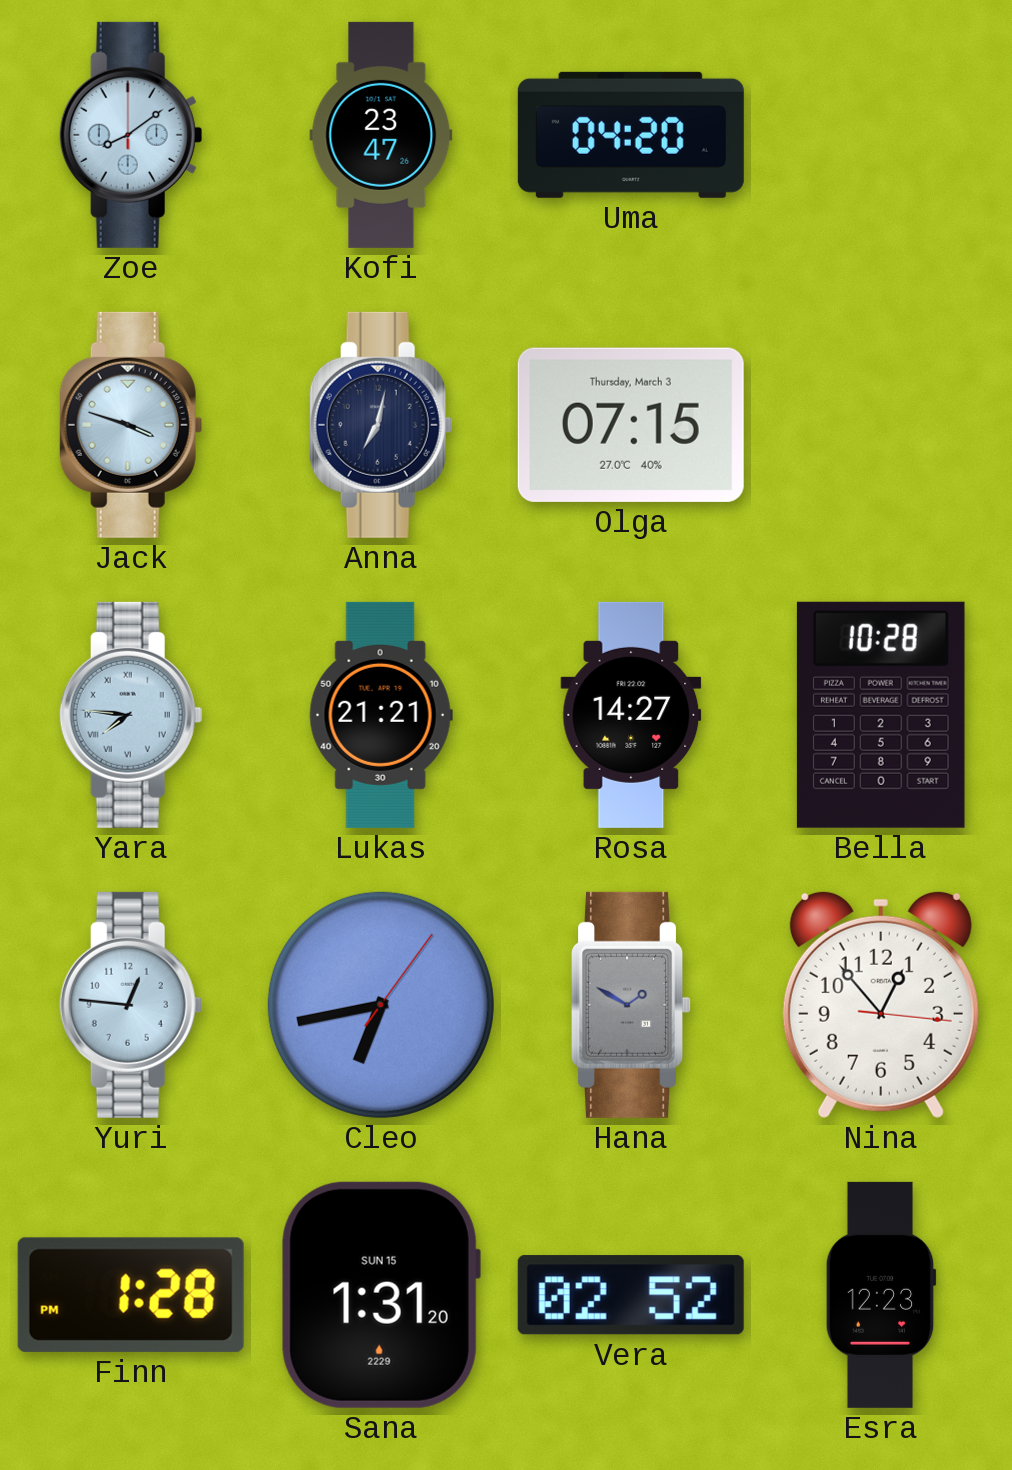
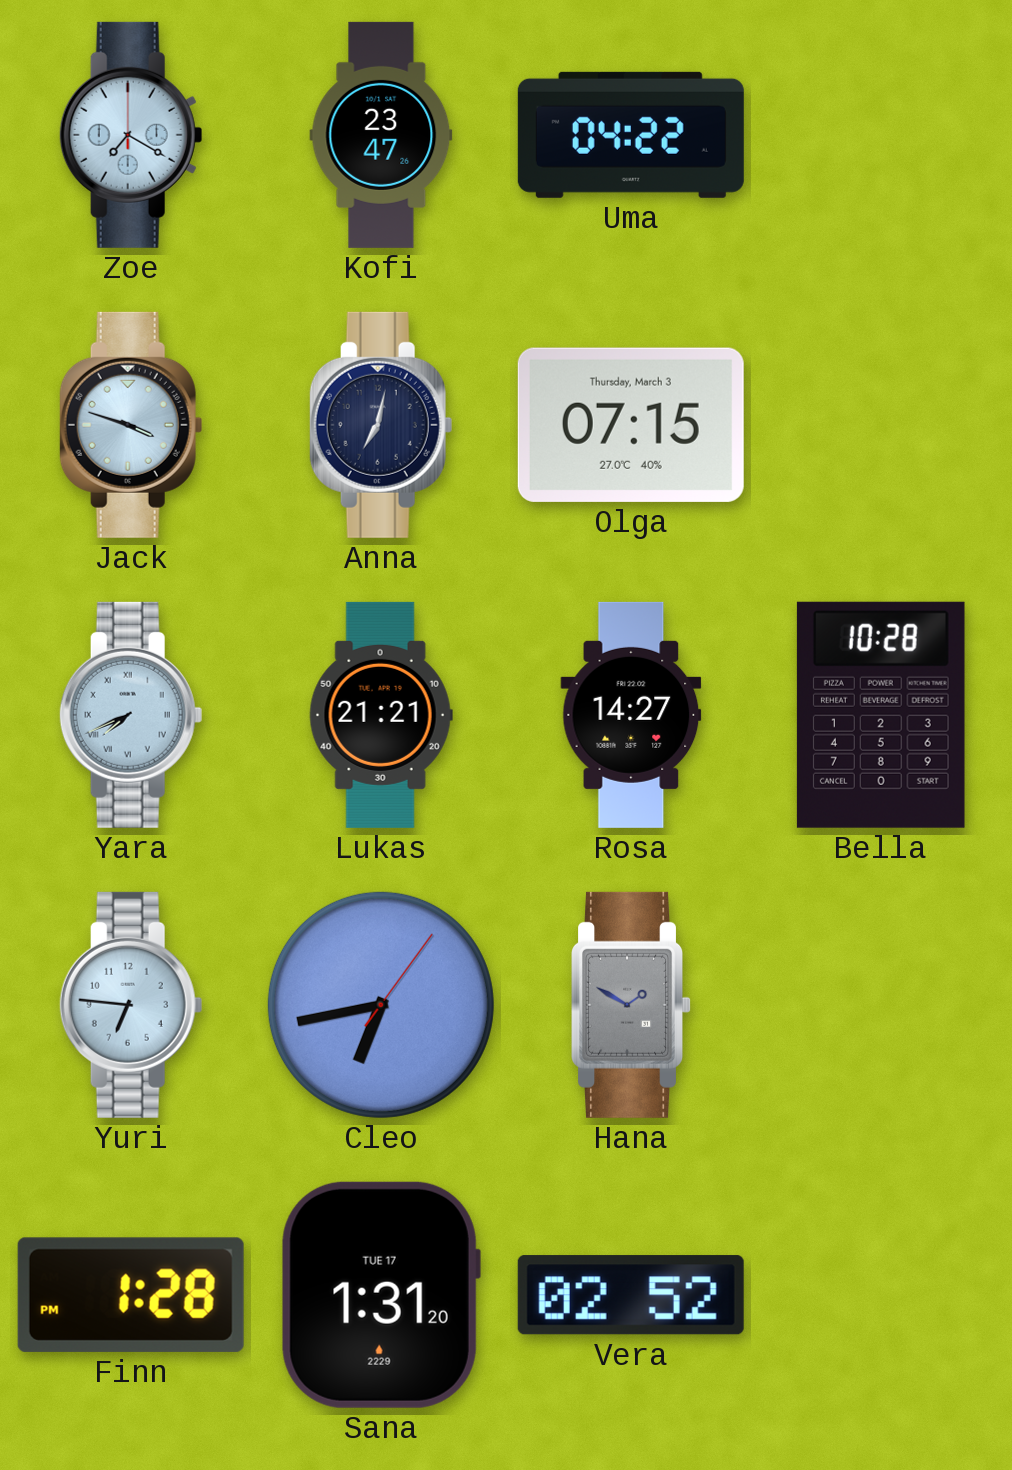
Zoe: 8:09 -> 7:20 (131, 135)
Uma: 04:20 -> 04:22 (631, 135)
Yara: 7:46 -> 7:41 (131, 715)
Yuri: 12:46 -> 6:46 (131, 1005)
Nina: 12:53 -> none (881, 1004)
Sana date: SUN 15 -> TUE 17 (381, 1295)
Esra: 12:23 -> none (881, 1295)
